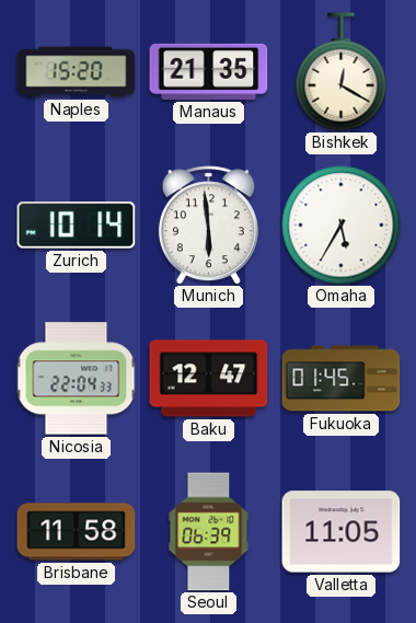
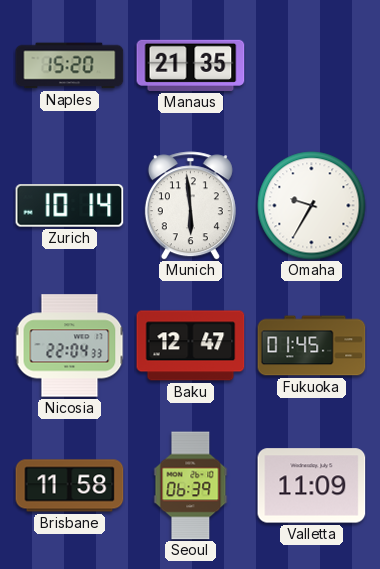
Bishkek: 12:20 -> none (342, 72)
Omaha: 5:35 -> 9:35 (312, 206)
Valletta: 11:05 -> 11:09 (312, 486)
